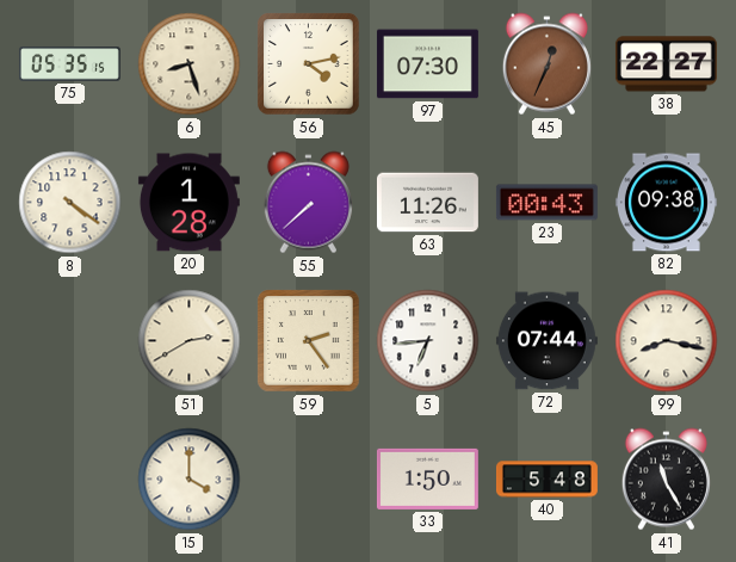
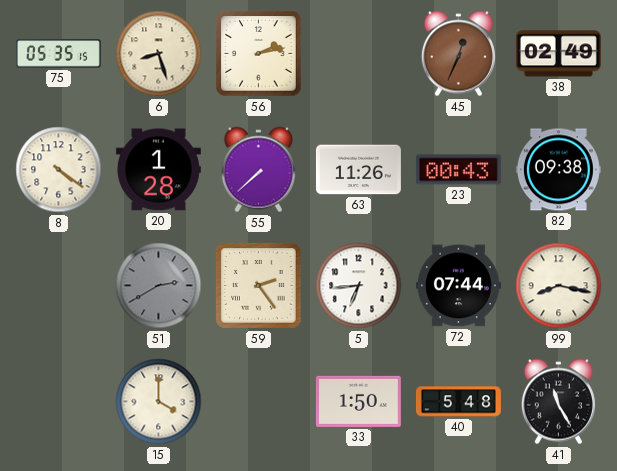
56: 4:13 -> 2:13 (259, 54)
97: 07:30 -> none (427, 64)
38: 22:27 -> 02:49 (558, 54)
51 dial: cream -> grey (159, 286)
